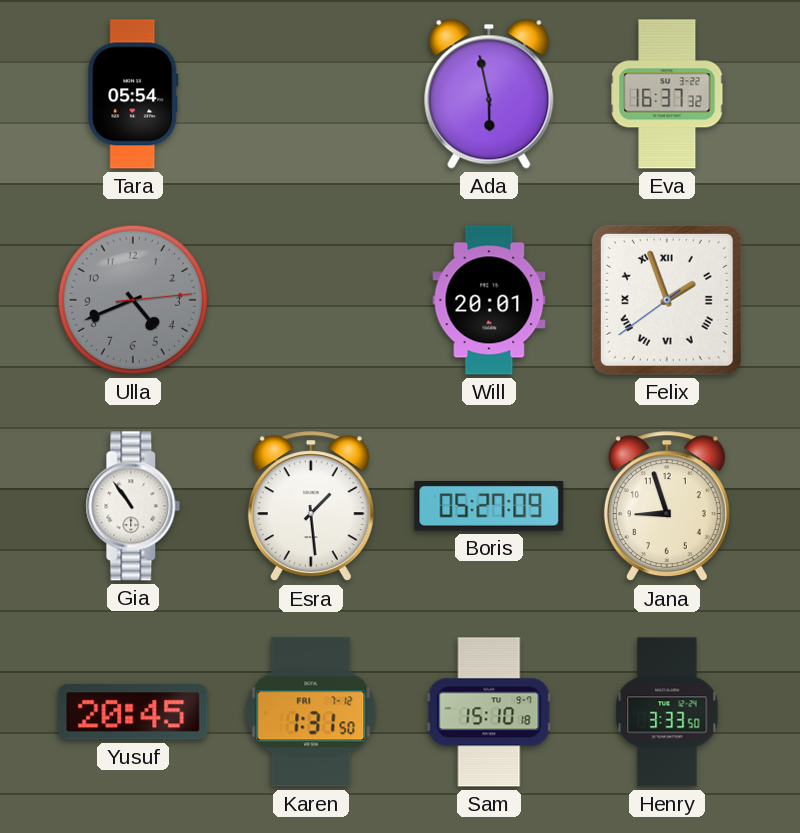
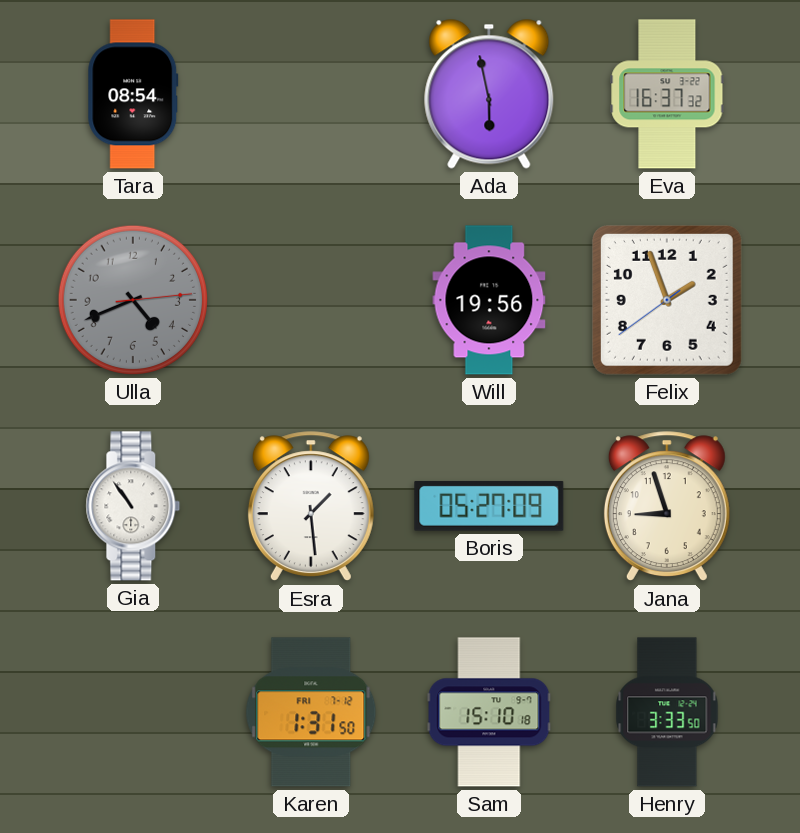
Tara: 05:54 -> 08:54 (133, 94)
Will: 20:01 -> 19:56 (489, 300)
Felix numerals: Roman -> Arabic (667, 300)
Yusuf: 20:45 -> none (133, 712)
